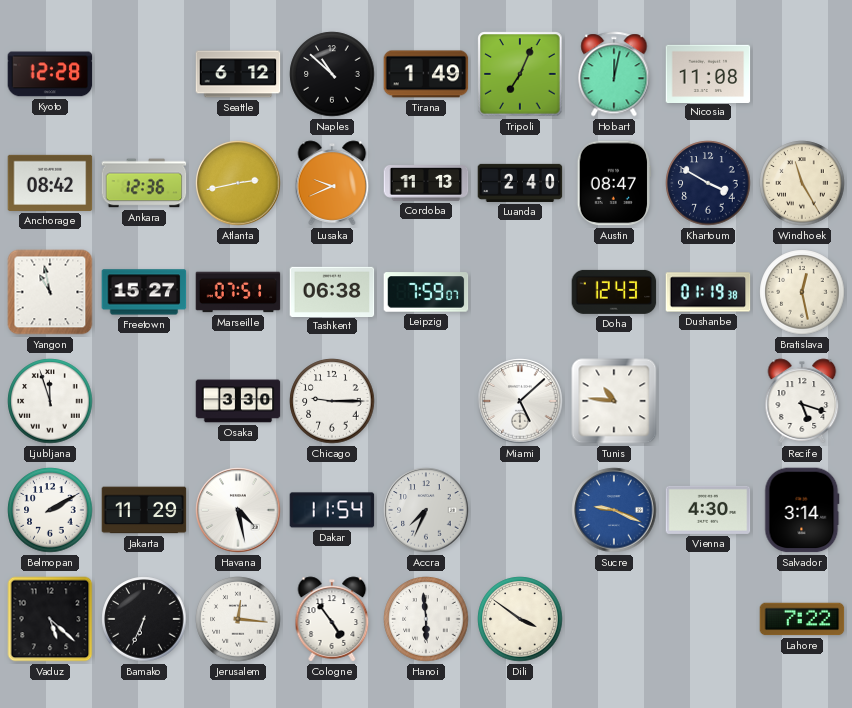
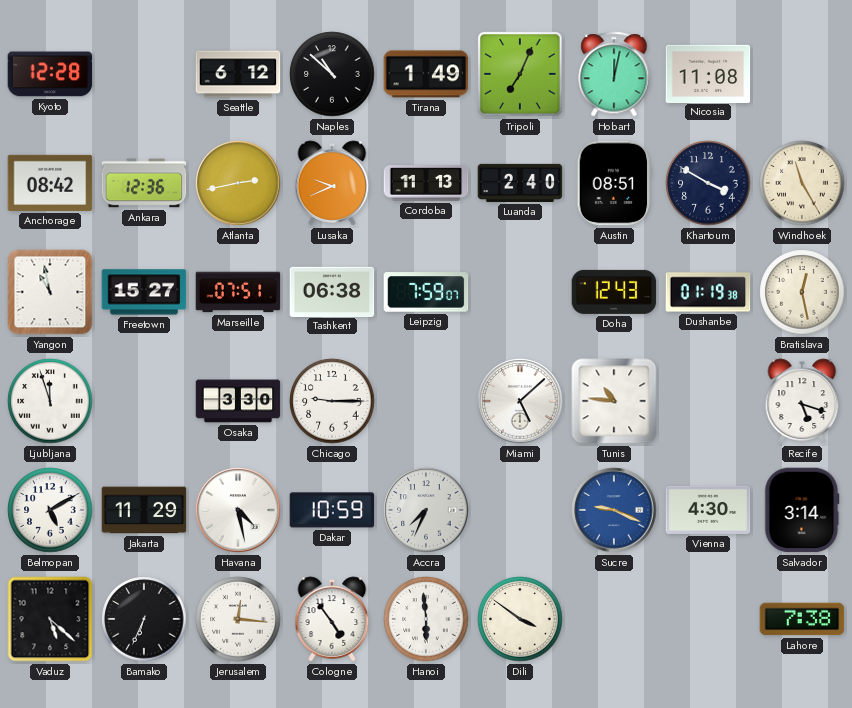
Austin: 08:47 -> 08:51 (614, 183)
Belmopan: 2:10 -> 5:10 (50, 510)
Dakar: 11:54 -> 10:59 (332, 510)
Lahore: 7:22 -> 7:38 (802, 619)
